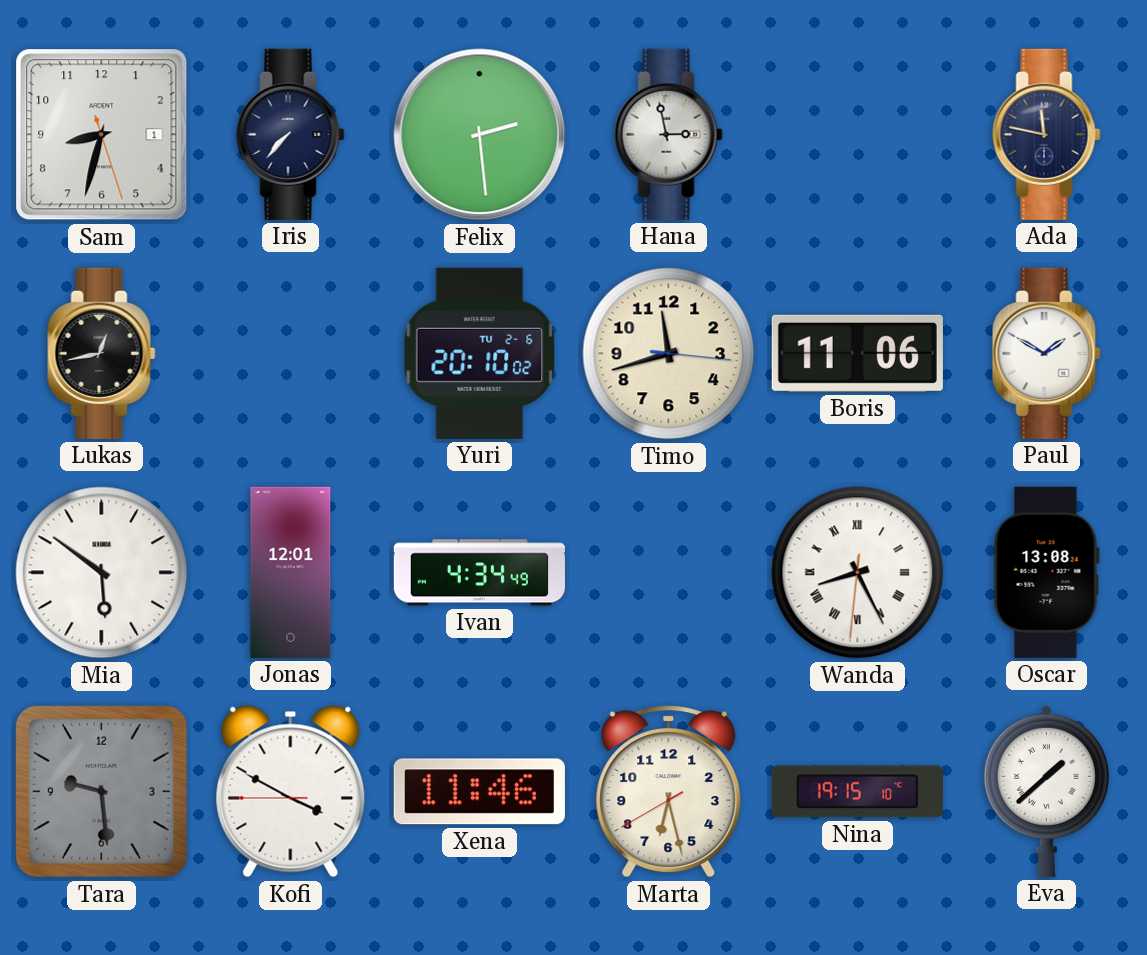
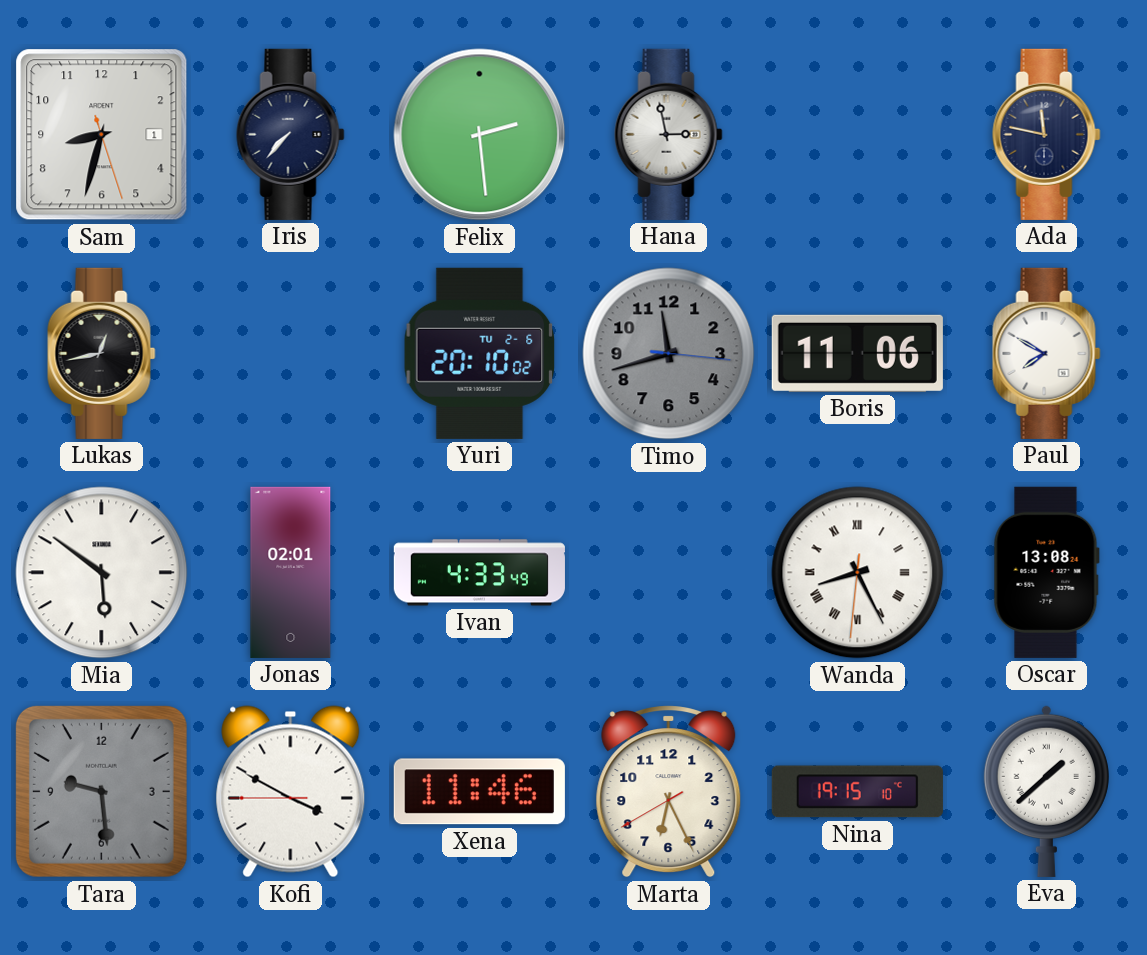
Timo dial: cream -> grey (669, 354)
Paul: 1:50 -> 7:50 (1047, 353)
Jonas: 12:01 -> 02:01 (291, 572)
Ivan: 4:34 -> 4:33 (479, 573)
Marta: 6:27 -> 6:25 (669, 792)
